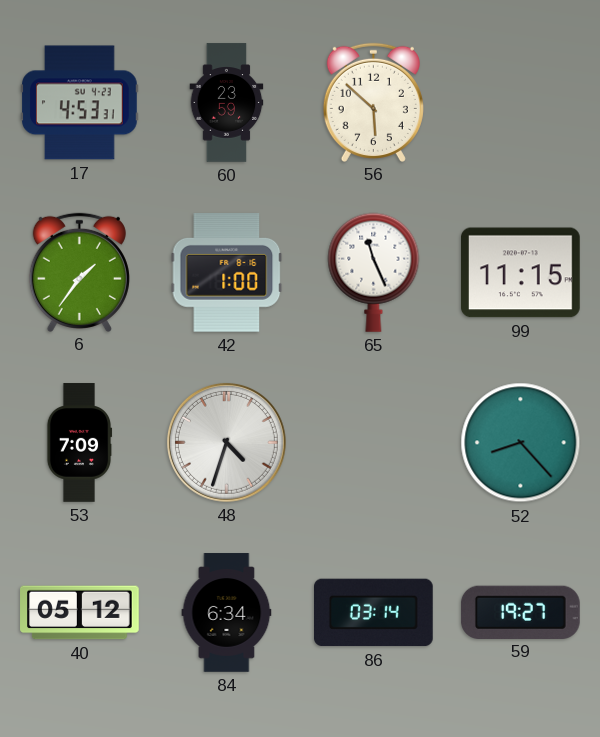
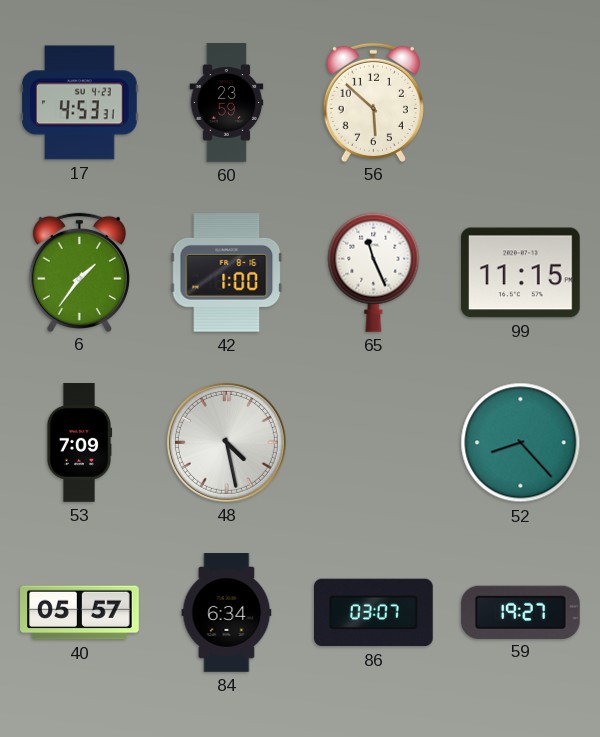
48: 4:33 -> 4:28 (226, 442)
40: 05:12 -> 05:57 (80, 613)
86: 03:14 -> 03:07 (374, 613)
